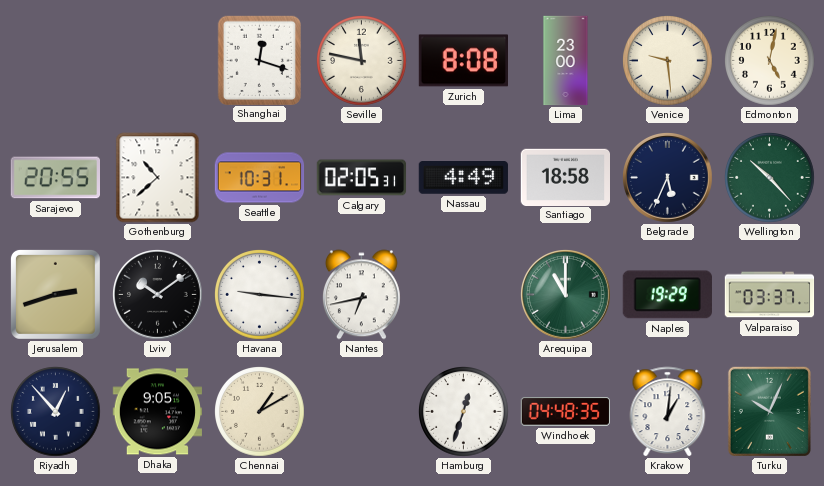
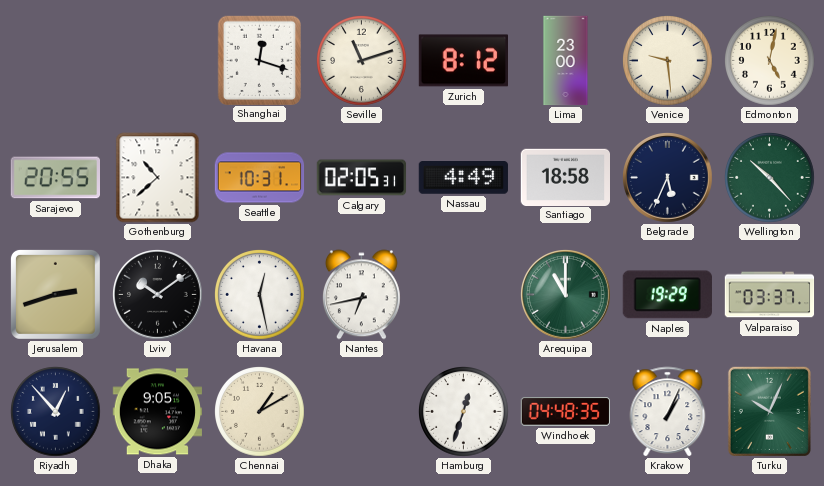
Seville: 11:47 -> 11:12 (362, 61)
Zurich: 8:08 -> 8:12 (463, 61)
Havana: 9:16 -> 12:28 (260, 295)
Krakow: 1:01 -> 1:04 (668, 412)
